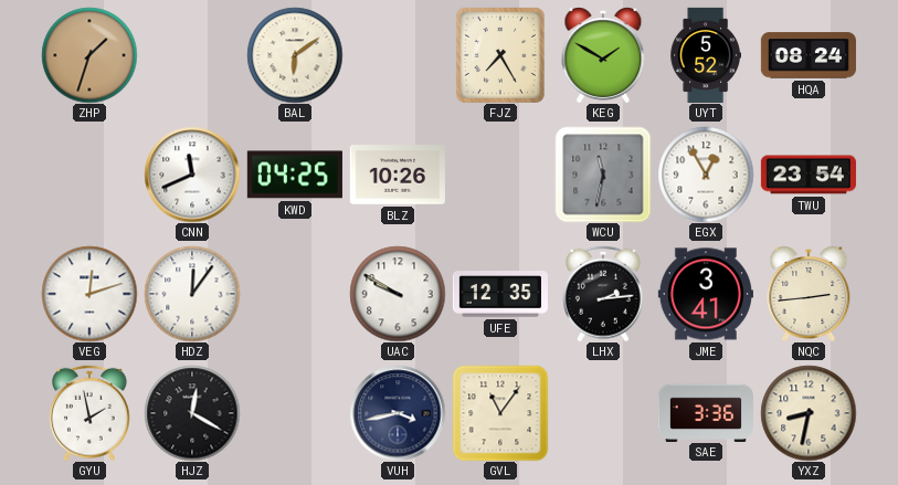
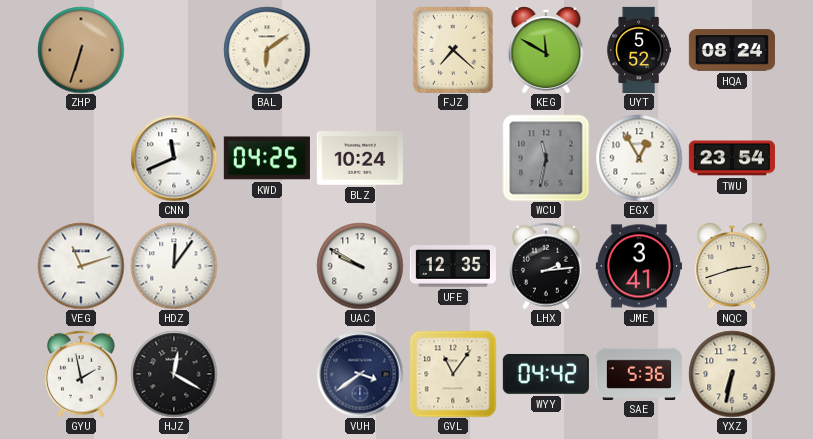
ZHP: 1:33 -> 6:33 (81, 50)
FJZ: 7:25 -> 7:22 (453, 50)
KEG: 1:50 -> 11:50 (546, 50)
BLZ: 10:26 -> 10:24 (360, 159)
VEG: 12:12 -> 11:12 (81, 266)
NQC: 2:44 -> 2:42 (732, 266)
VUH: 3:43 -> 3:39 (360, 374)
WYY: none -> 04:42 (546, 374)
SAE: 3:36 -> 5:36 (639, 373)
YXZ: 8:32 -> 6:32 (732, 374)
